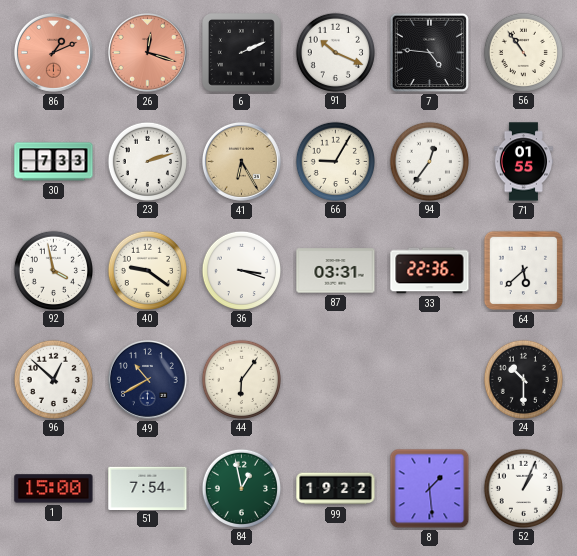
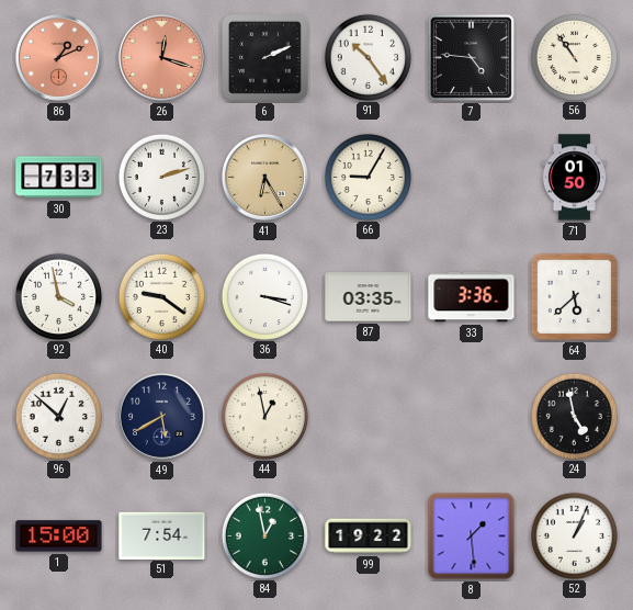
91: 10:19 -> 10:24 (368, 57)
94: 12:36 -> none (429, 161)
71: 01:55 -> 01:50 (574, 178)
87: 03:31 -> 03:35 (369, 297)
33: 22:36 -> 3:36 (472, 297)
49: 10:40 -> 5:40 (161, 416)
44: 6:06 -> 12:58 (264, 416)
24: 10:30 -> 4:58 (574, 416)
